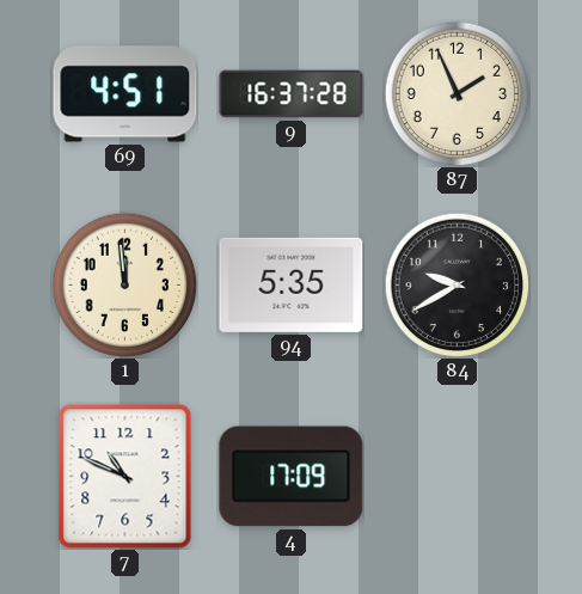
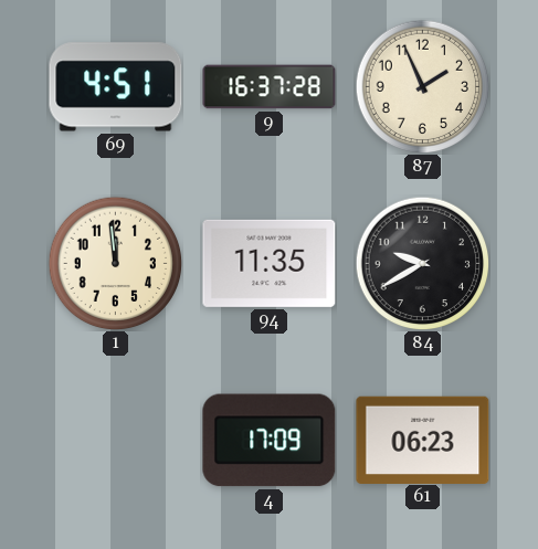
94: 5:35 -> 11:35 (270, 263)
7: 10:49 -> none (125, 477)
61: none -> 06:23 (423, 440)
